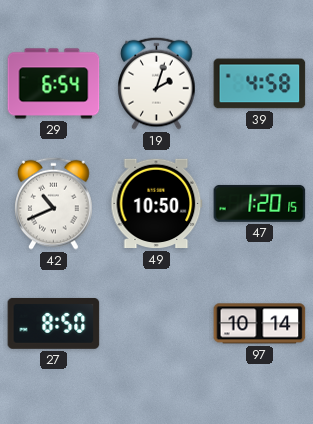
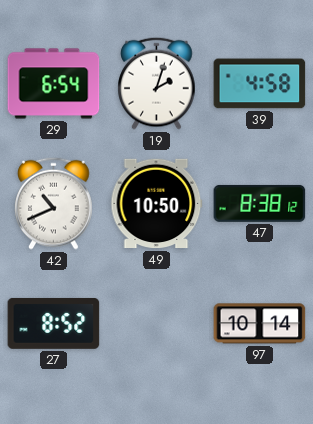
47: 1:20 -> 8:38 (260, 203)
27: 8:50 -> 8:52 (54, 323)
